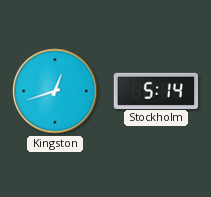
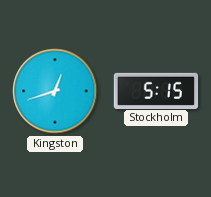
Stockholm: 5:14 -> 5:15 (156, 90)
